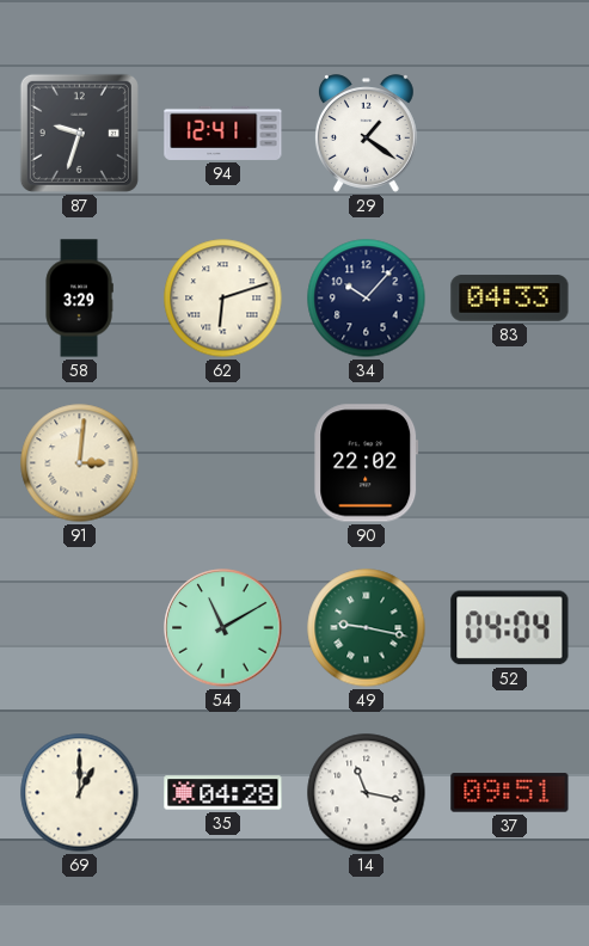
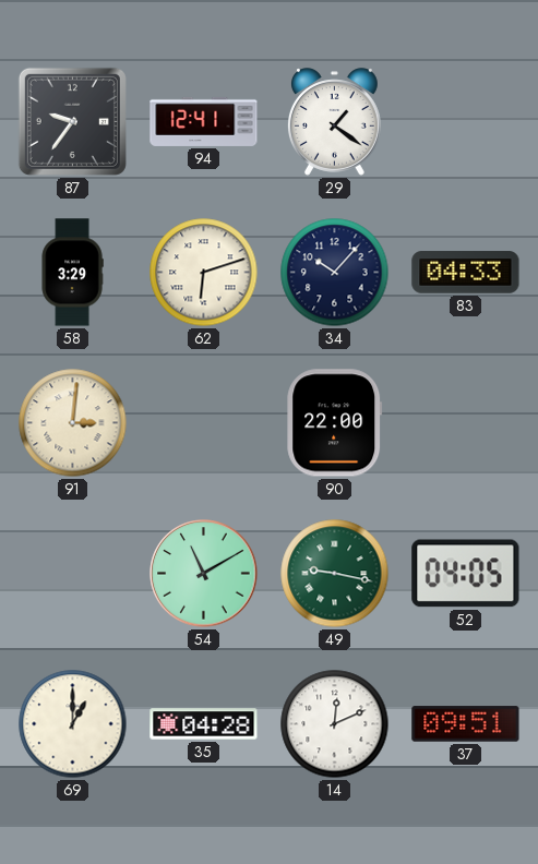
87: 9:33 -> 9:36 (72, 121)
90: 22:02 -> 22:00 (335, 423)
52: 04:04 -> 04:05 (466, 574)
14: 11:17 -> 12:11 (335, 724)
